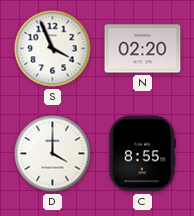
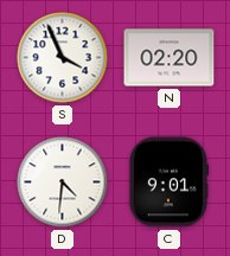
D: 4:00 -> 4:31 (63, 183)
C: 8:55 -> 9:01 (167, 183)
